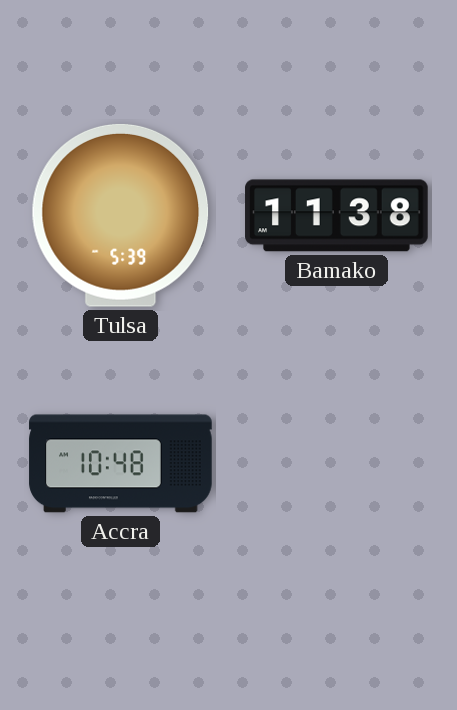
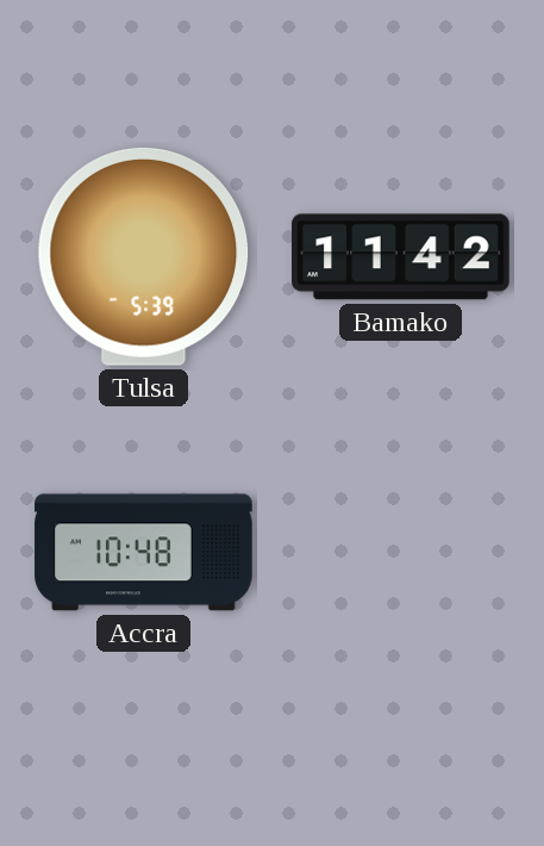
Bamako: 11:38 -> 11:42 (401, 257)
